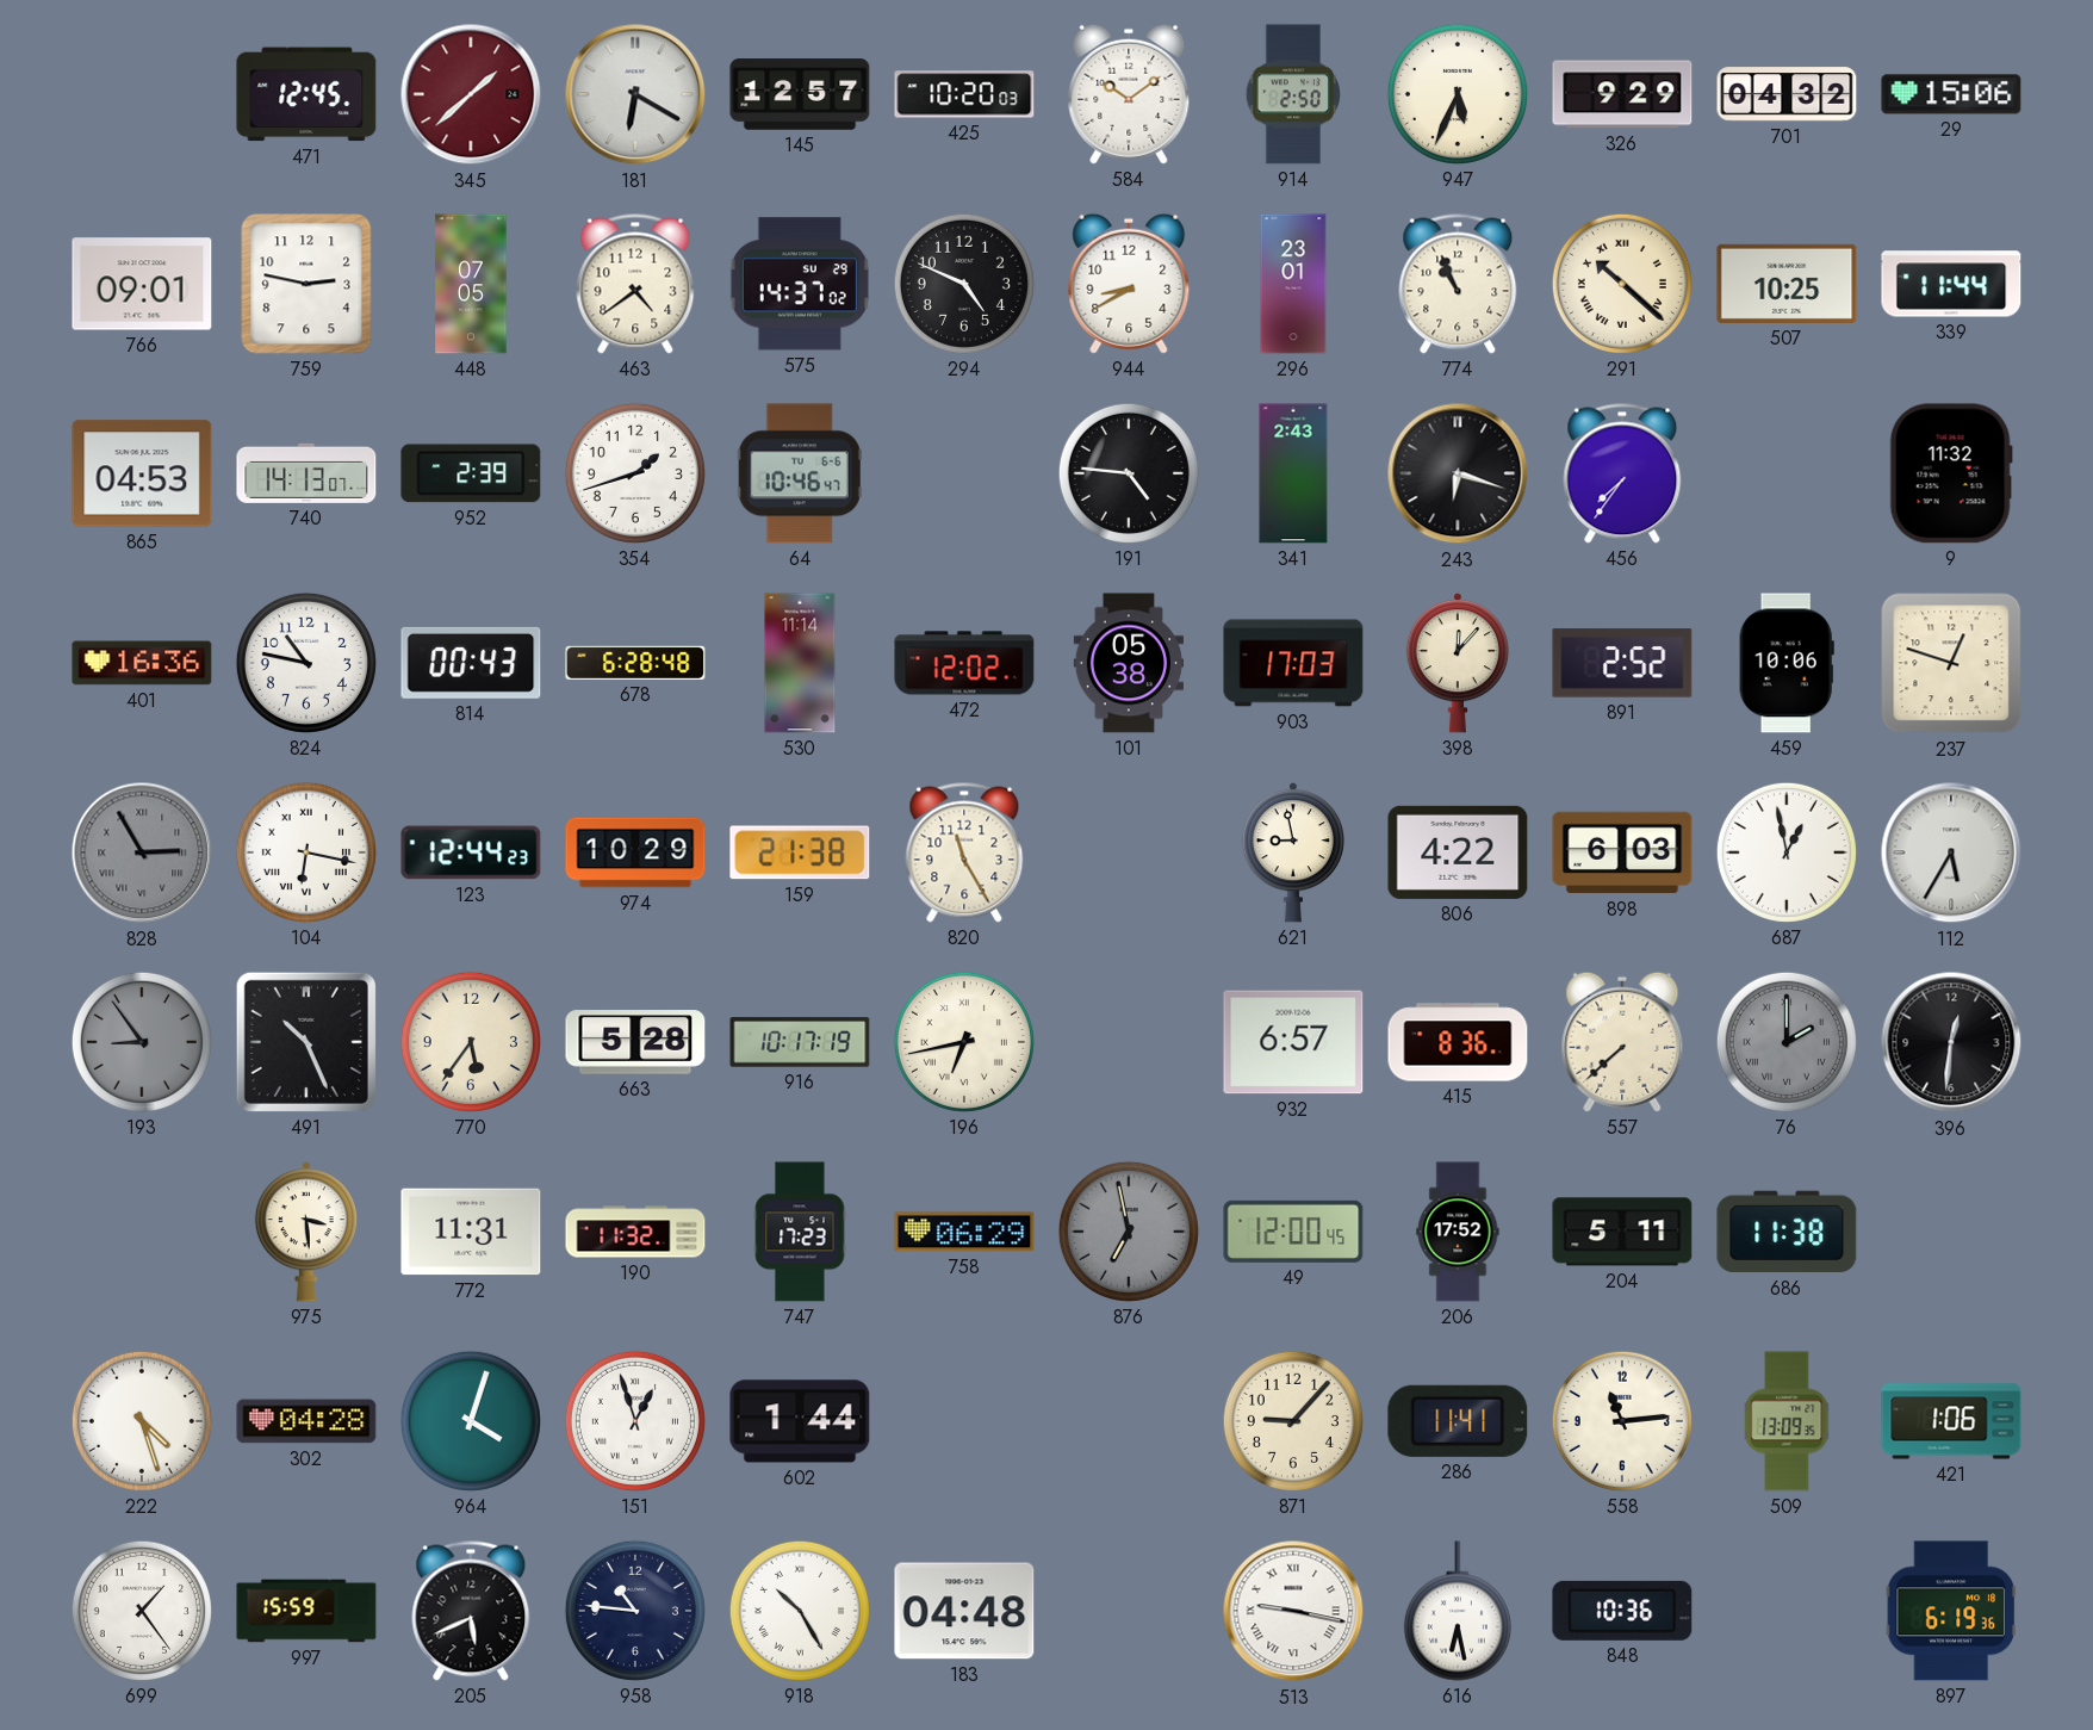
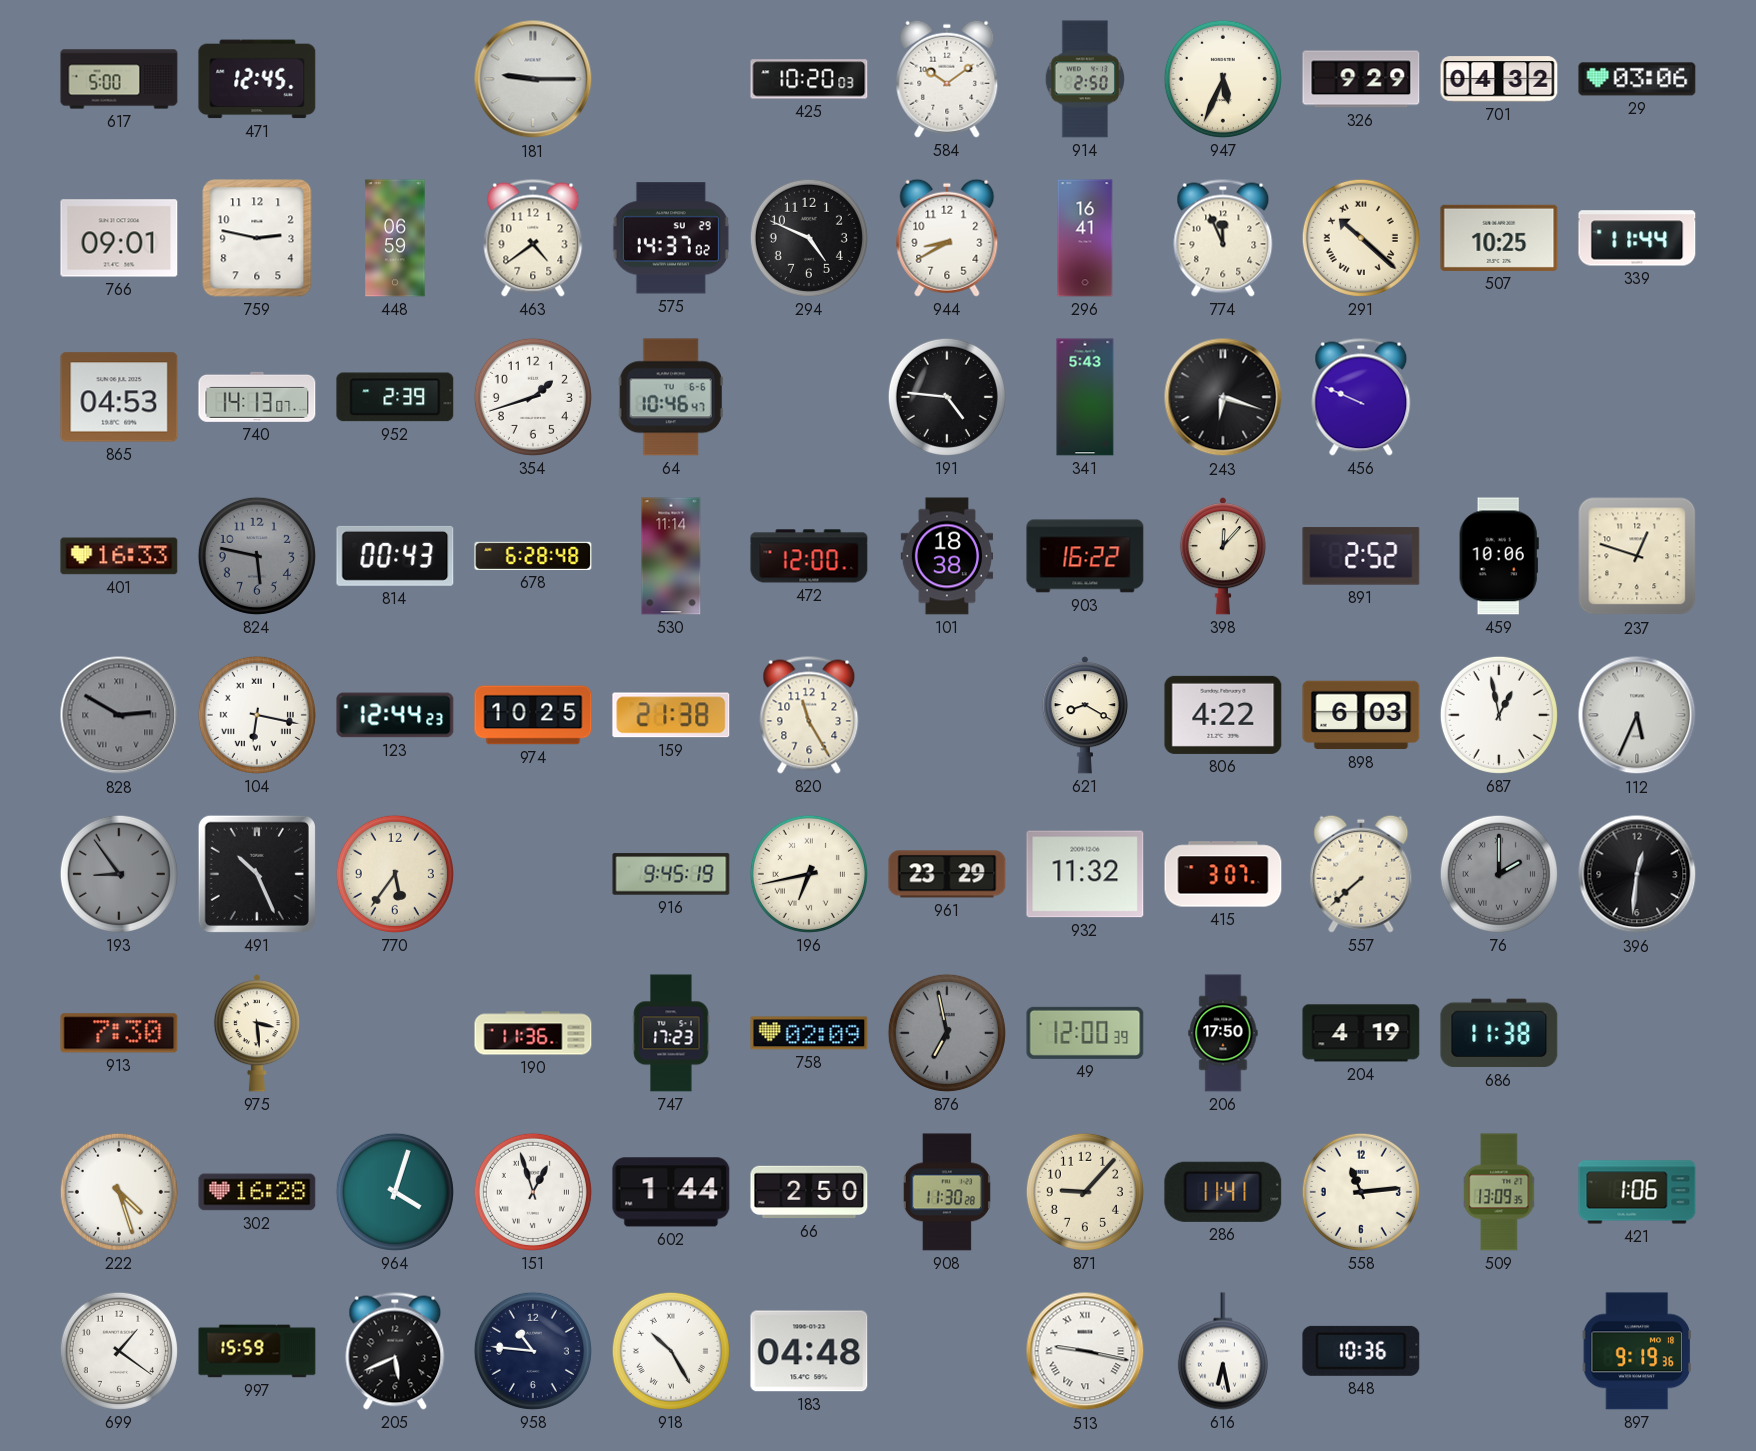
617: none -> 5:00 (119, 79)
345: 1:38 -> none (471, 94)
181: 6:20 -> 9:15 (533, 79)
145: 12:57 -> none (800, 94)
29: 15:06 -> 03:06 (1637, 79)
448: 07:05 -> 06:59 (395, 238)
296: 23:01 -> 16:41 (1085, 238)
774: 10:56 -> 11:56 (1223, 238)
341: 2:43 -> 5:43 (1085, 397)
456: 7:36 -> 9:49 (1361, 397)
9: 11:32 -> none (1951, 473)
401: 16:36 -> 16:33 (119, 556)
824: 10:47 -> 5:47 (257, 556)
824 dial: white -> grey (257, 556)
472: 12:02 -> 12:00 (809, 556)
101: 05:38 -> 18:38 (946, 556)
903: 17:03 -> 16:22 (1085, 556)
828: 2:55 -> 2:50 (119, 715)
974: 10:29 -> 10:25 (533, 715)
621: 8:58 -> 8:20 (1085, 715)
112: 5:35 -> 5:34 (1637, 715)
663: 5:28 -> none (635, 1042)
916: 10:17 -> 9:45 (671, 874)
961: none -> 23:29 (947, 874)
932: 6:57 -> 11:32 (1085, 874)
415: 8:36 -> 3:07 (1223, 874)
913: none -> 7:30 (119, 1033)
772: 11:31 -> none (471, 1232)
190: 11:32 -> 11:36 (533, 1033)
758: 06:29 -> 02:09 (809, 1033)
49: 12:00:45 -> 12:00:39 (1085, 1033)
206: 17:52 -> 17:50 (1223, 1033)
204: 5:11 -> 4:19 (1361, 1033)
302: 04:28 -> 16:28 (257, 1192)
66: none -> 2:50 (809, 1192)
908: none -> 11:30 (947, 1192)
699: 1:24 -> 1:21 (119, 1351)
897: 6:19 -> 9:19 (1637, 1351)
